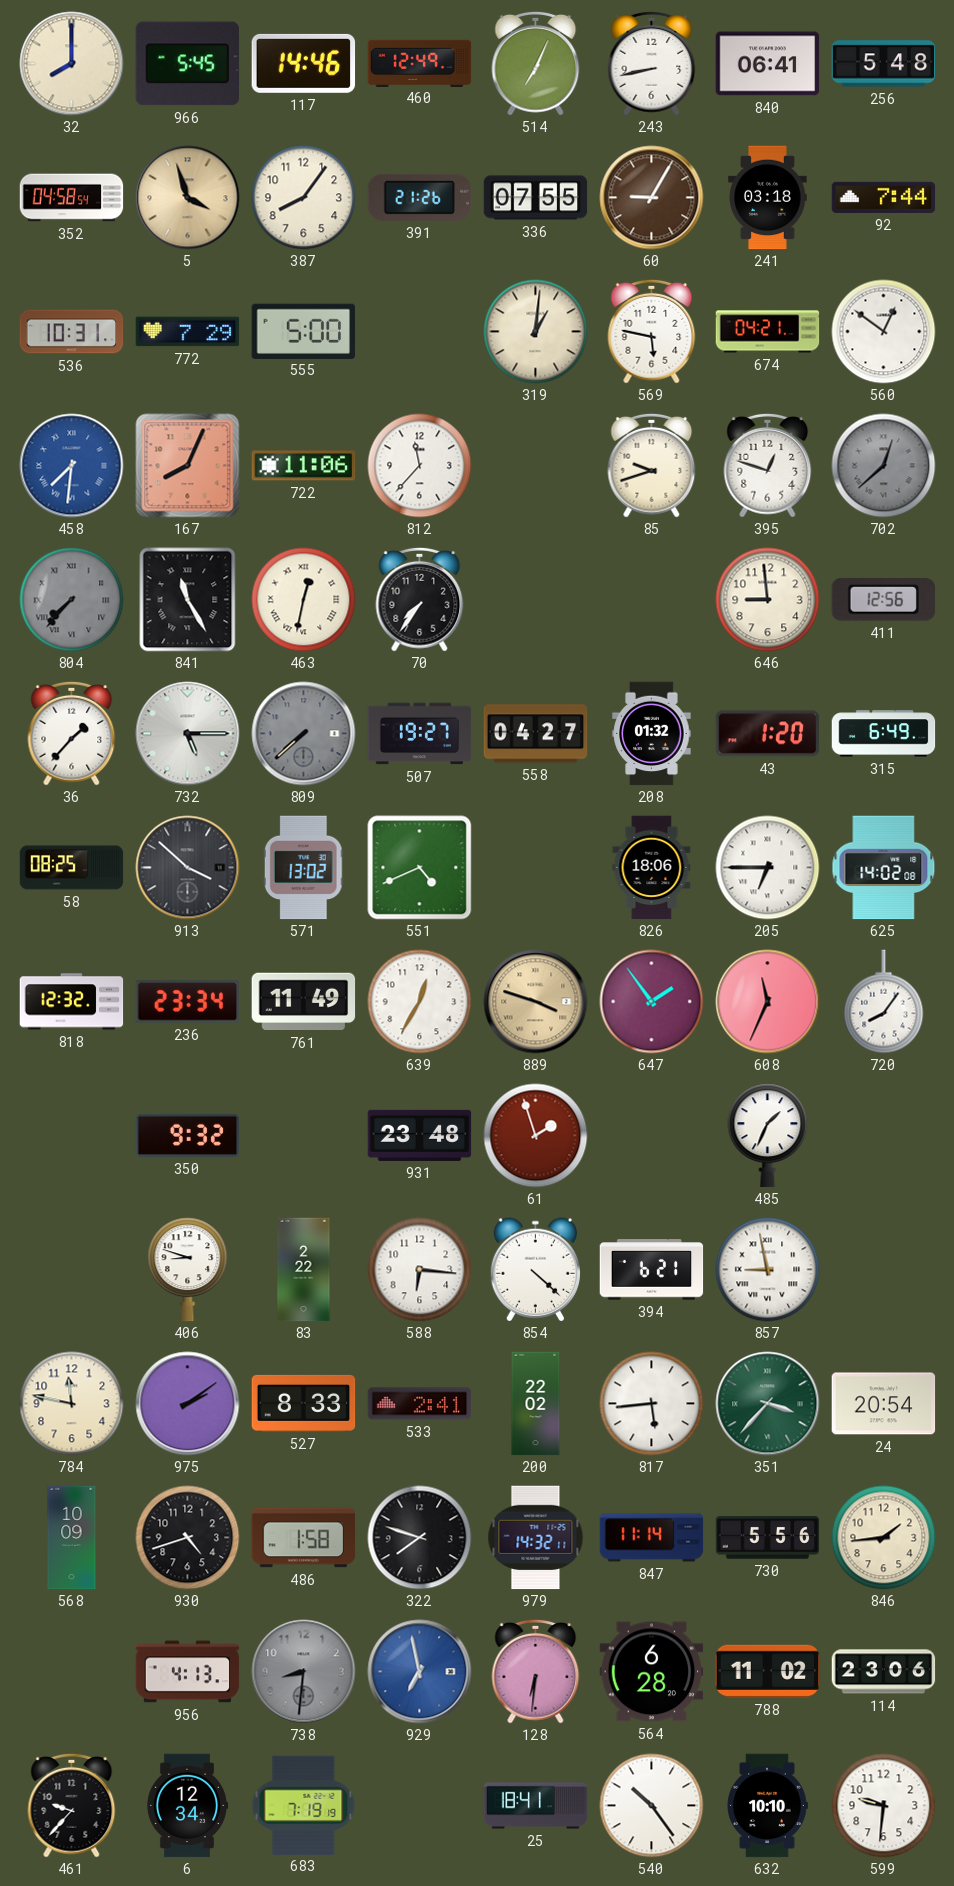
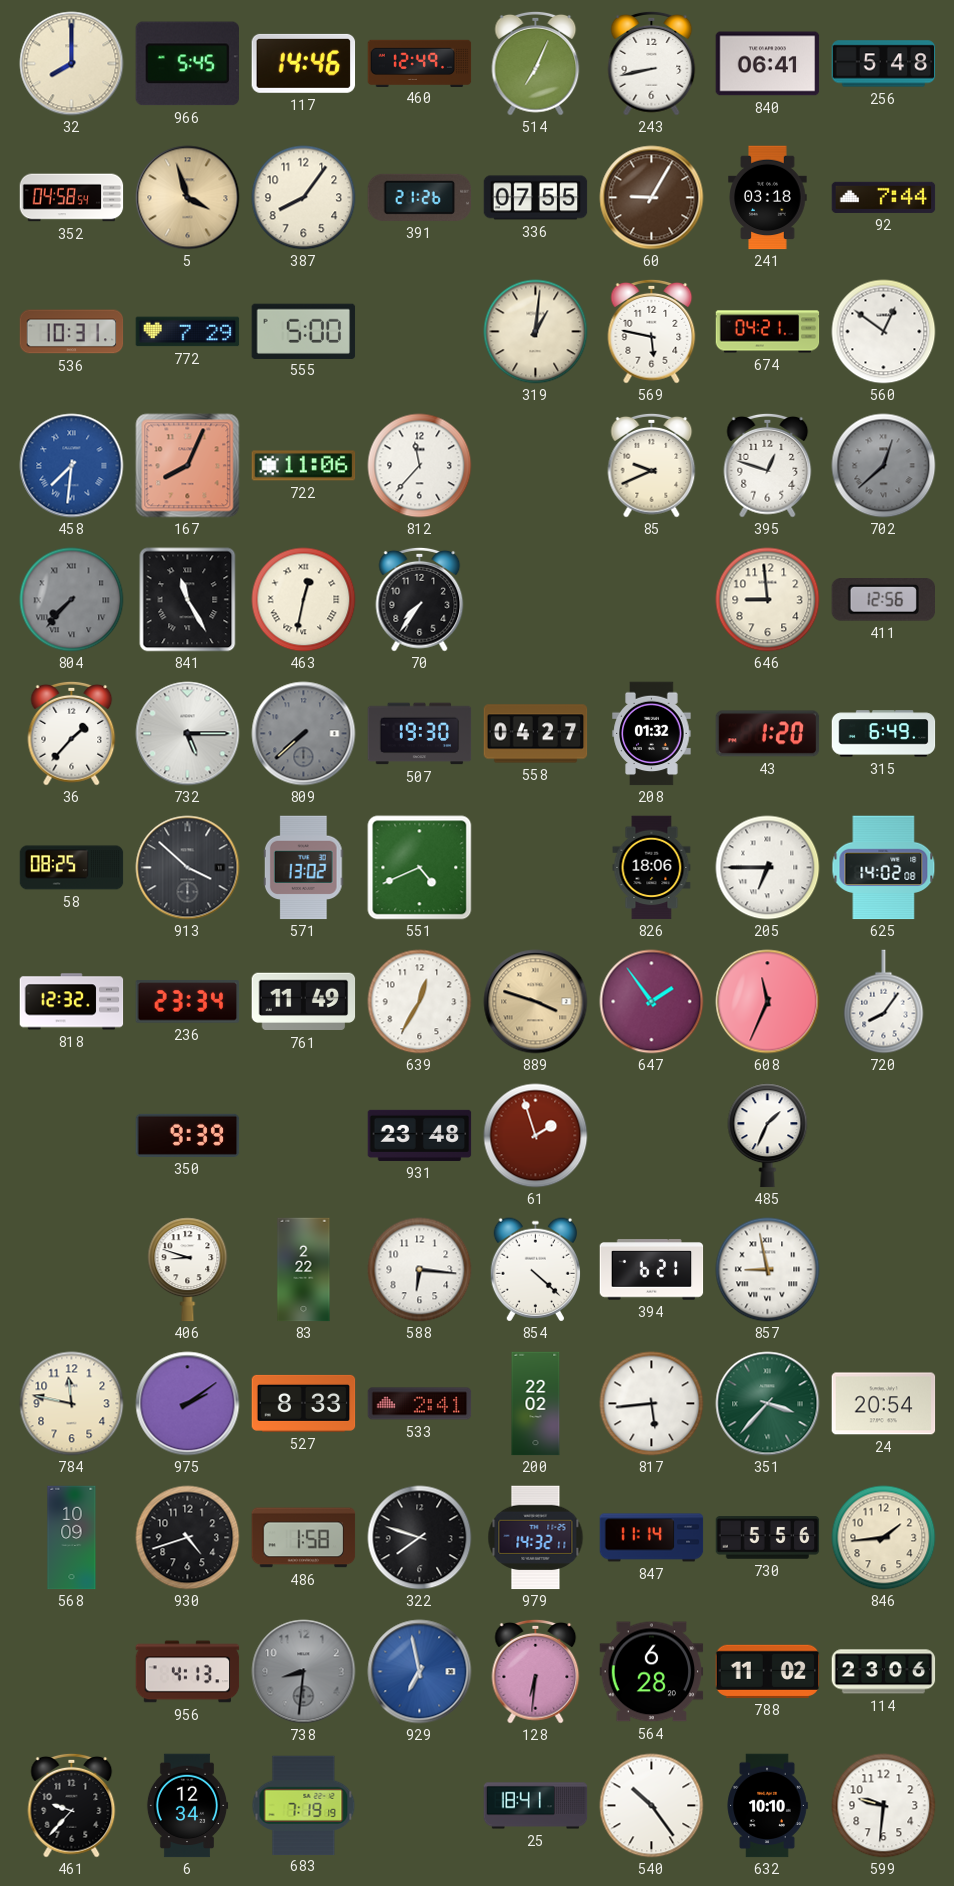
85: 9:42 -> 9:41 (652, 465)
507: 19:27 -> 19:30 (420, 734)
350: 9:32 -> 9:39 (188, 1135)
